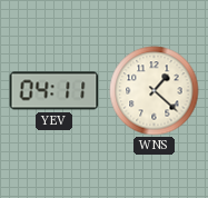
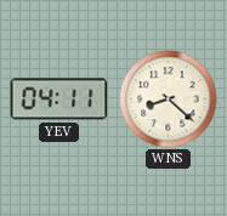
WNS: 1:22 -> 8:22 (169, 100)
